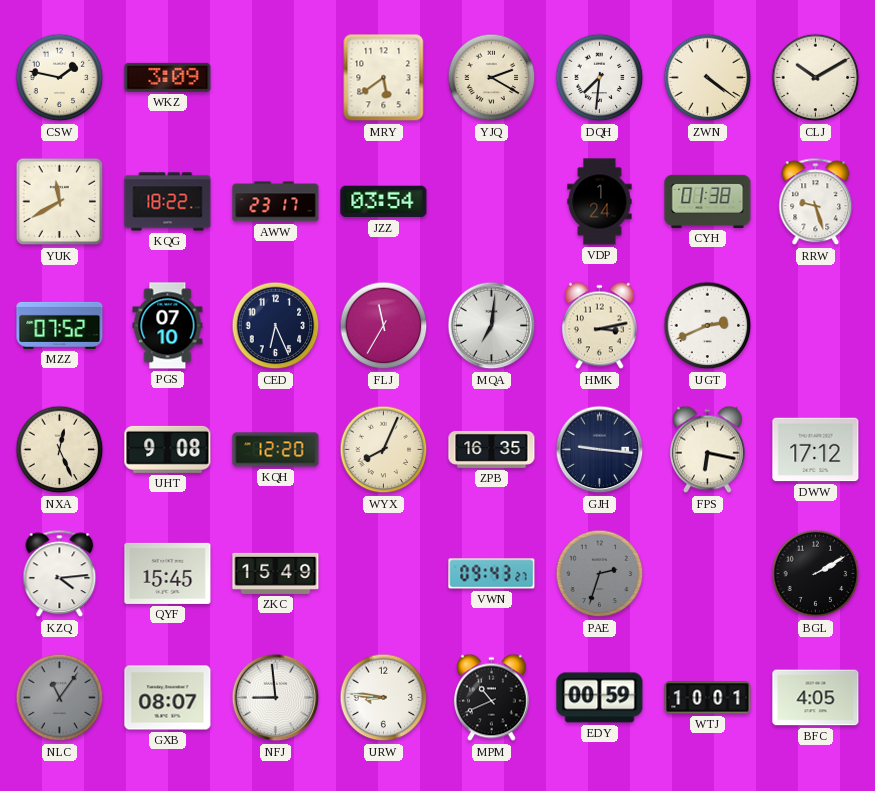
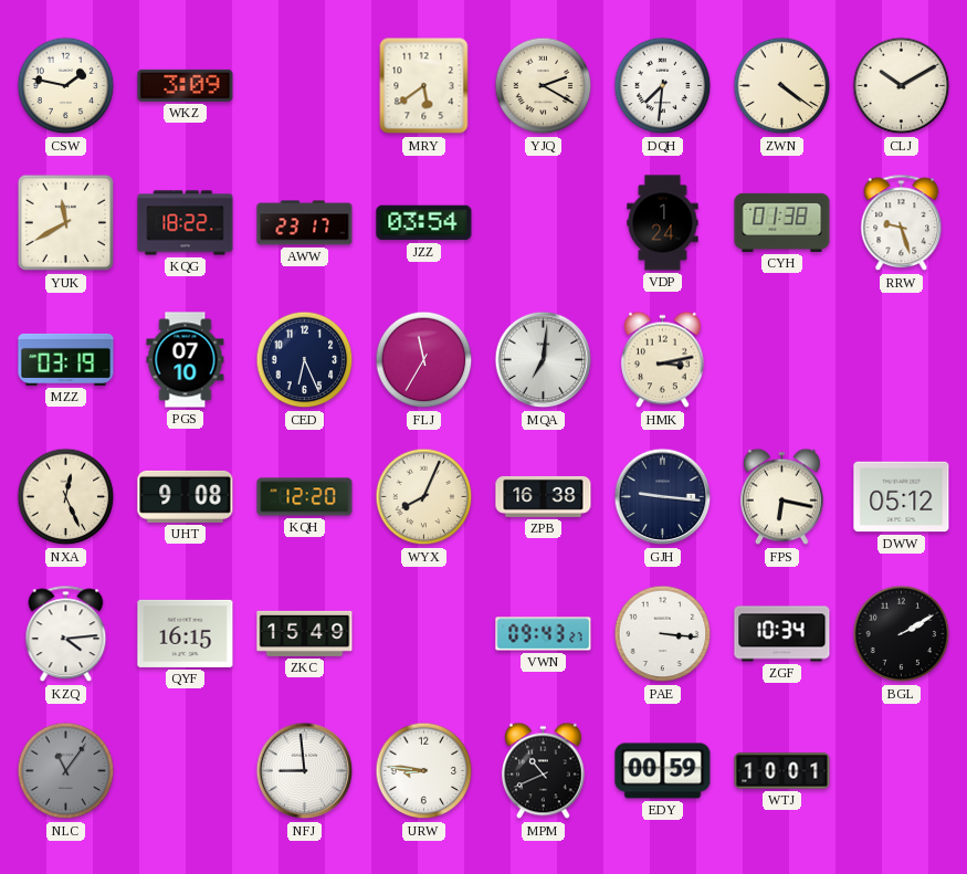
MZZ: 07:52 -> 03:19 (66, 359)
UGT: 2:41 -> none (708, 326)
ZPB: 16:35 -> 16:38 (544, 496)
DWW: 17:12 -> 05:12 (902, 497)
QYF: 15:45 -> 16:15 (186, 633)
PAE: 2:33 -> 3:16 (663, 634)
PAE dial: grey -> white (663, 634)
ZGF: none -> 10:34 (782, 634)
GXB: 08:07 -> none (168, 698)
BFC: 4:05 -> none (816, 698)
